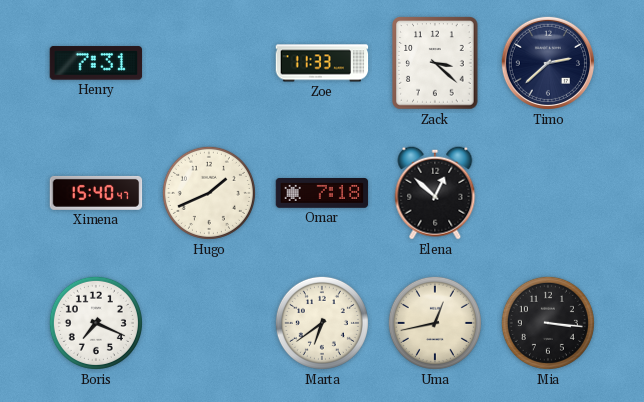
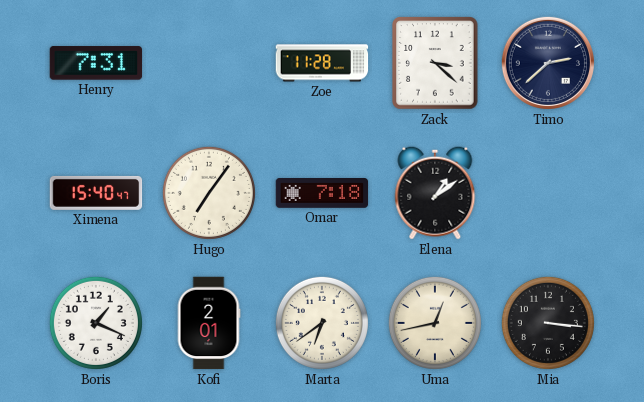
Zoe: 11:33 -> 11:28 (322, 63)
Hugo: 1:41 -> 7:06 (209, 193)
Elena: 12:52 -> 1:09 (435, 193)
Boris: 7:19 -> 1:19 (96, 323)
Kofi: none -> 2:01 (209, 323)
